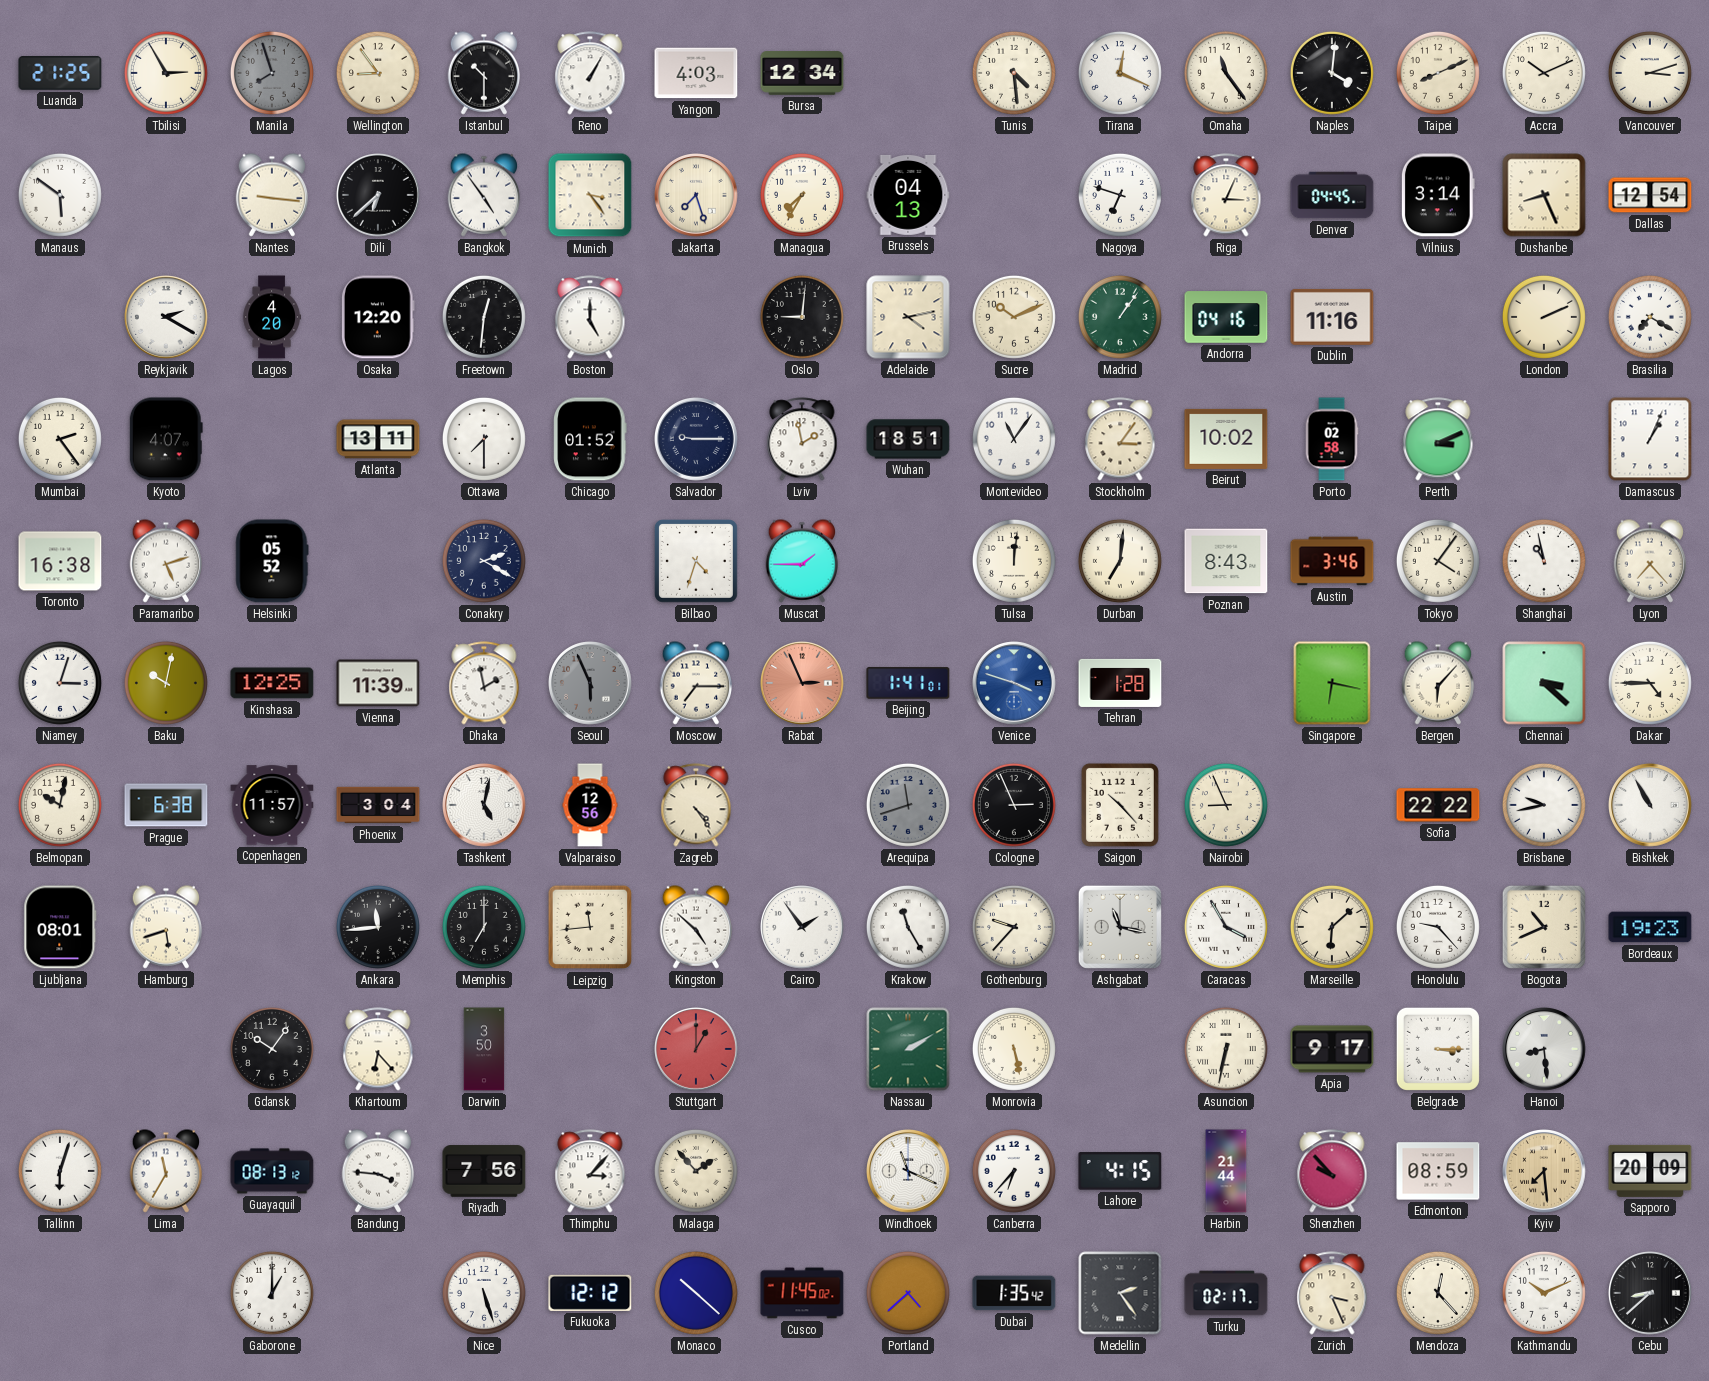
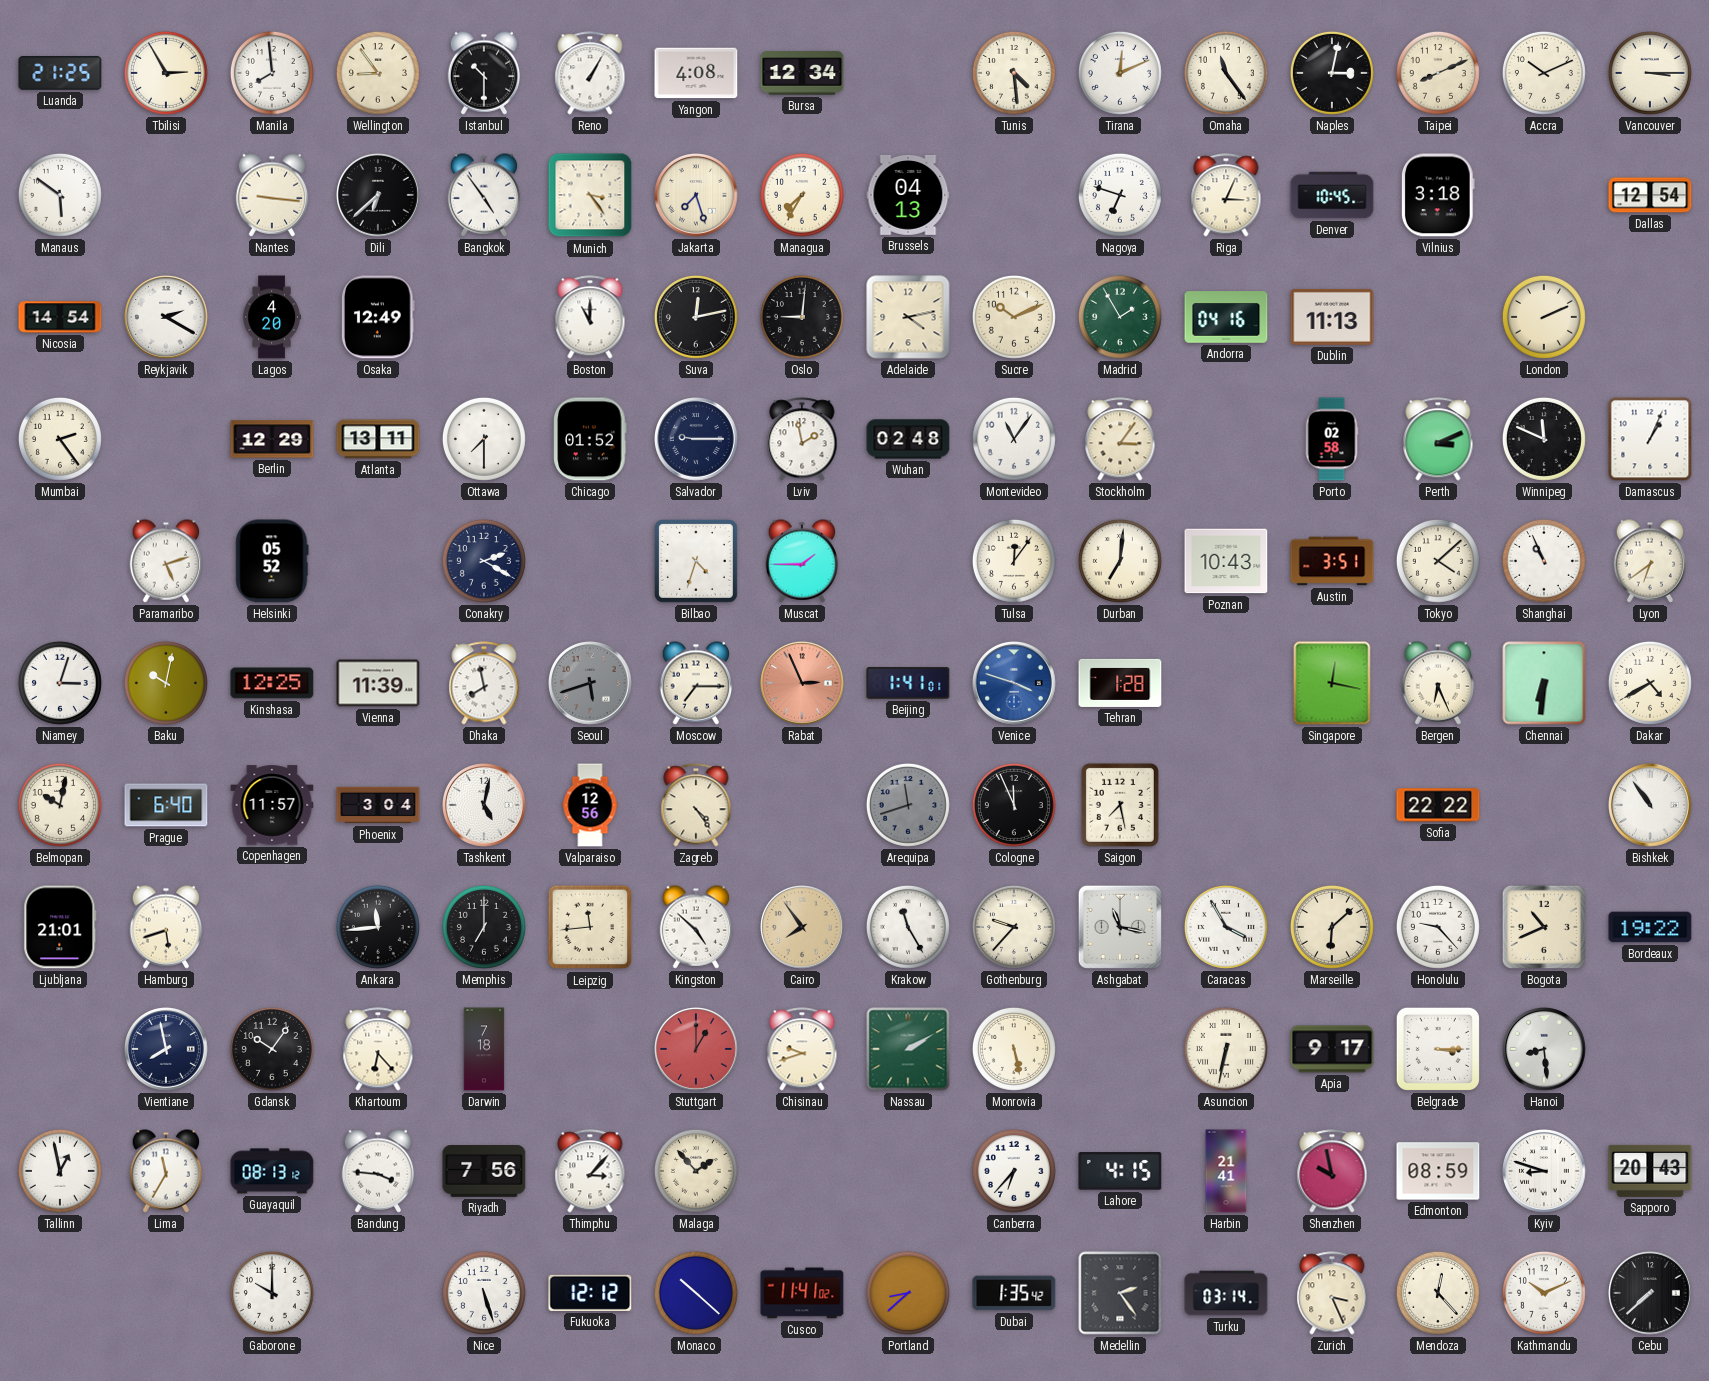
Manila: 7:57 -> 7:59 (272, 73)
Manila dial: grey -> white (272, 73)
Yangon: 4:03 -> 4:08 (696, 73)
Tirana: 12:19 -> 12:11 (1120, 73)
Naples: 4:01 -> 3:02 (1332, 73)
Vancouver: 3:12 -> 3:15 (1650, 73)
Denver: 04:45 -> 10:45 (1332, 195)
Vilnius: 3:14 -> 3:18 (1438, 195)
Dushanbe: 8:26 -> none (1544, 195)
Nicosia: none -> 14:54 (60, 317)
Osaka: 12:20 -> 12:49 (378, 317)
Freetown: 12:31 -> none (484, 317)
Boston: 5:00 -> 11:00 (590, 317)
Suva: none -> 12:13 (696, 317)
Madrid: 1:06 -> 1:55 (1120, 317)
Dublin: 11:16 -> 11:13 (1332, 317)
Brasilia: 7:20 -> none (1650, 317)
Kyoto: 4:07 -> none (166, 439)
Berlin: none -> 12:29 (272, 439)
Wuhan: 18:51 -> 02:48 (908, 439)
Beirut: 10:02 -> none (1226, 439)
Winnipeg: none -> 11:49 (1544, 439)
Toronto: 16:38 -> none (60, 561)
Tulsa: 12:01 -> 12:06 (1014, 561)
Poznan: 8:43 -> 10:43 (1226, 561)
Austin: 3:46 -> 3:51 (1332, 561)
Tokyo: 4:06 -> 4:08 (1438, 561)
Shanghai: 10:58 -> 10:56 (1544, 561)
Lyon: 7:23 -> 6:39 (1650, 561)
Dhaka: 1:58 -> 7:58 (484, 683)
Seoul: 5:56 -> 5:42 (591, 684)
Singapore: 6:17 -> 12:17 (1332, 683)
Bergen: 6:07 -> 6:26 (1438, 683)
Chennai: 3:22 -> 6:31 (1544, 683)
Dakar: 4:45 -> 4:40 (1650, 683)
Prague: 6:38 -> 6:40 (166, 805)
Cologne: 2:56 -> 11:56 (1014, 805)
Saigon: 10:23 -> 7:28 (1120, 805)
Nairobi: 8:56 -> none (1226, 805)
Brisbane: 9:43 -> none (1544, 805)
Bishkek: 10:55 -> 10:54 (1651, 806)
Ljubljana: 08:01 -> 21:01 (60, 927)
Cairo: 1:54 -> 7:54 (803, 928)
Cairo dial: white -> champagne (803, 928)
Bordeaux: 19:23 -> 19:22 (1650, 927)
Vientiane: none -> 7:58 (167, 1050)
Darwin: 3:50 -> 7:18 (484, 1049)
Chisinau: none -> 9:42 (802, 1049)
Tallinn: 6:03 -> 12:58 (60, 1171)
Windhoek: 11:19 -> none (909, 1172)
Harbin: 21:44 -> 21:41 (1226, 1171)
Shenzhen: 9:53 -> 9:58 (1332, 1171)
Kyiv: 7:29 -> 8:48 (1545, 1172)
Kyiv dial: champagne -> white (1545, 1172)
Sapporo: 20:09 -> 20:43 (1650, 1171)
Gaborone: 1:00 -> 10:00 (272, 1293)
Cusco: 11:45 -> 11:41 (802, 1293)
Portland: 4:38 -> 8:38 (908, 1293)
Turku: 02:17 -> 03:14 (1226, 1293)
Cebu: 8:38 -> 7:38 (1651, 1294)
